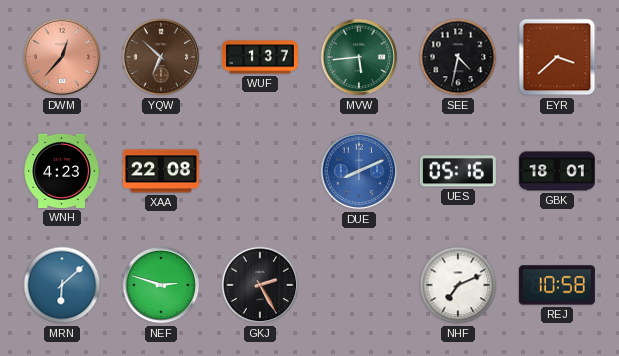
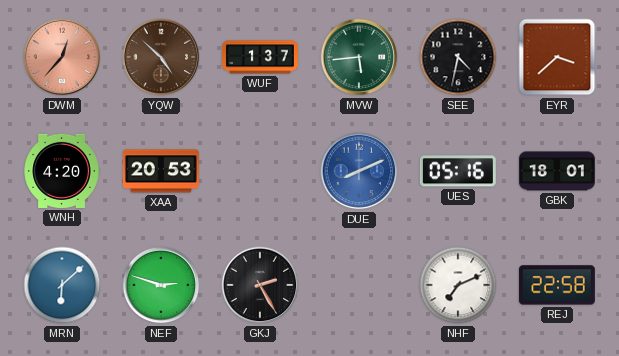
YQW: 6:52 -> 4:52 (161, 57)
WNH: 4:23 -> 4:20 (62, 171)
XAA: 22:08 -> 20:53 (161, 171)
REJ: 10:58 -> 22:58 (557, 285)
